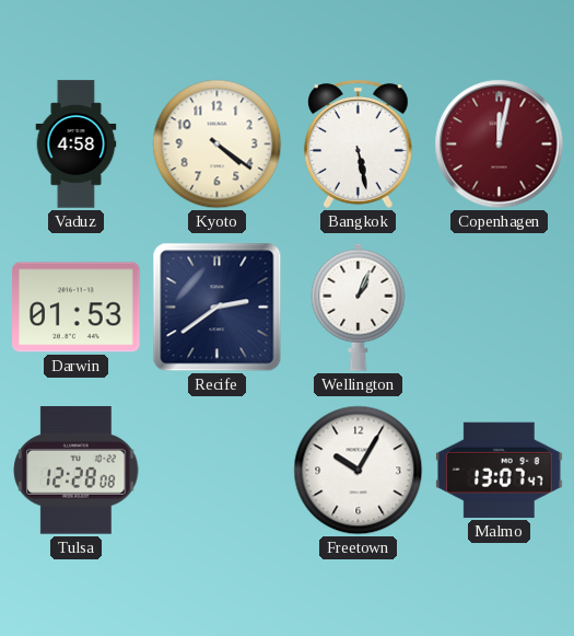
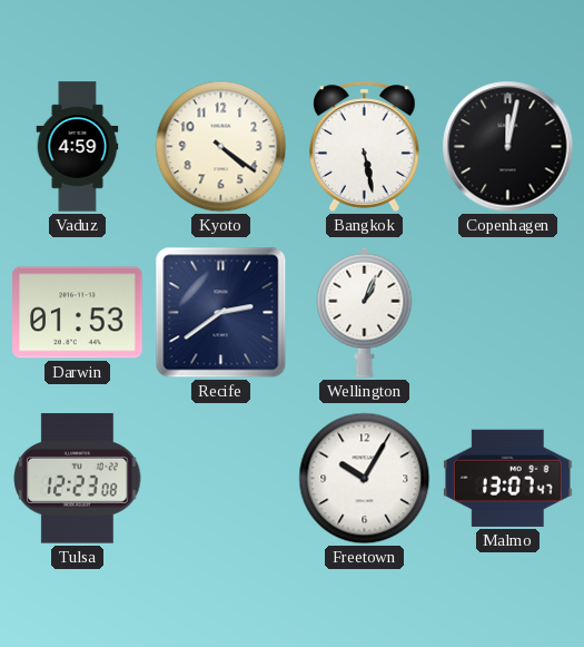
Vaduz: 4:58 -> 4:59 (78, 147)
Copenhagen dial: burgundy -> black (508, 147)
Tulsa: 12:28 -> 12:23 (78, 479)
